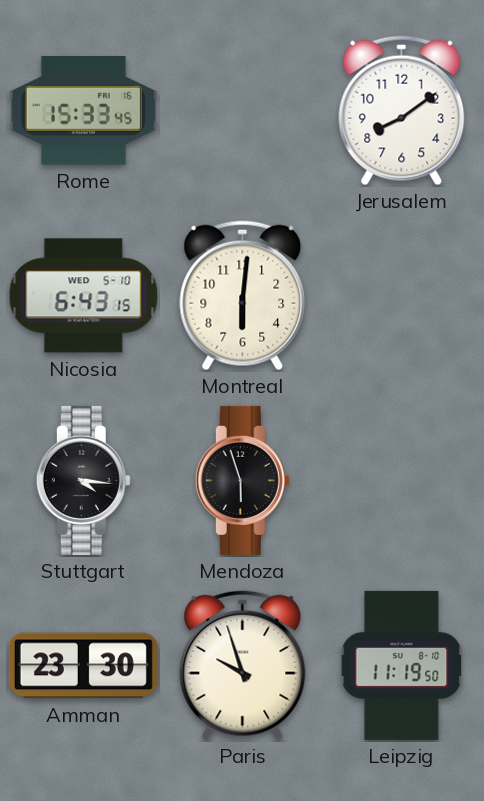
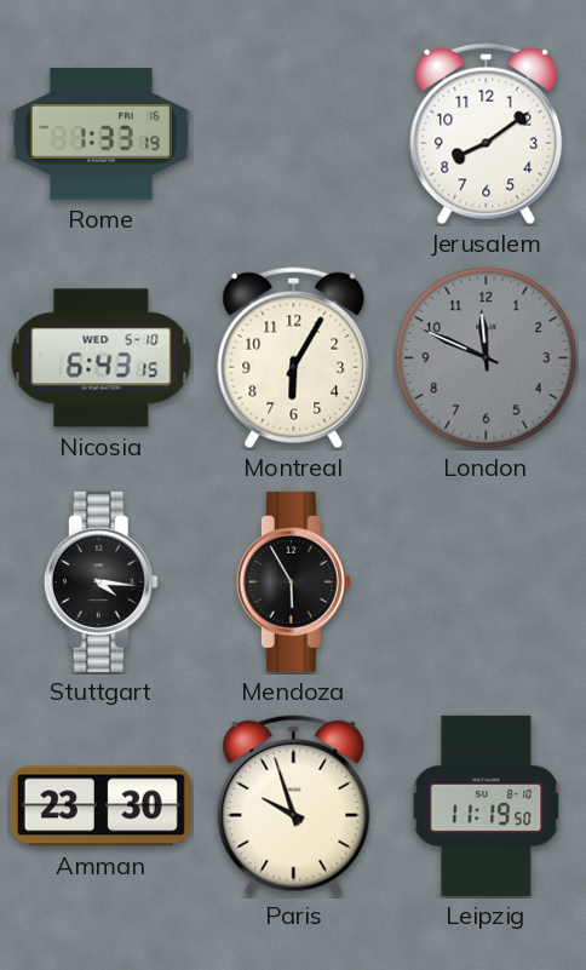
Rome: 15:33 -> 1:33 (100, 134)
Montreal: 6:01 -> 6:05 (294, 358)
London: none -> 11:49 (487, 358)
Mendoza: 5:57 -> 5:55 (293, 581)
